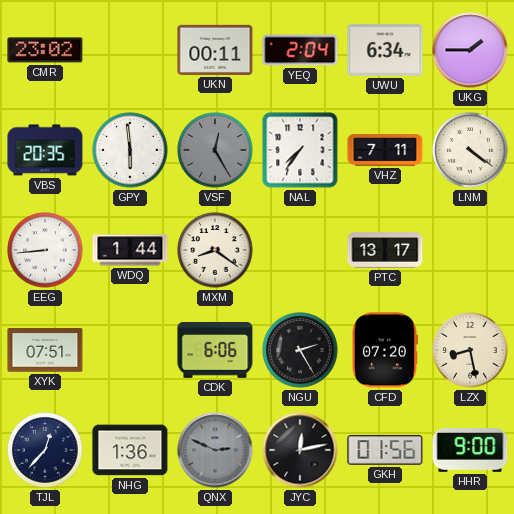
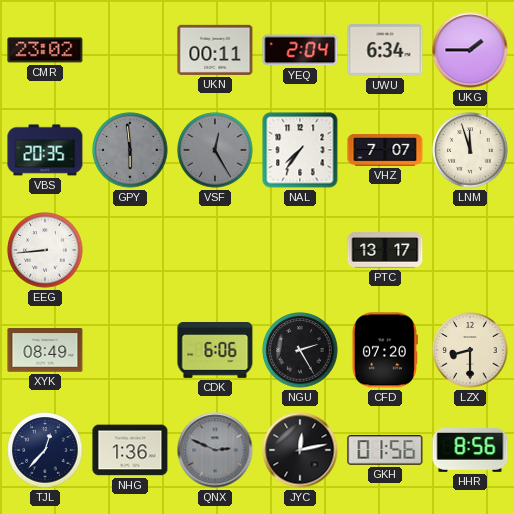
GPY dial: white -> grey (130, 150)
VHZ: 7:11 -> 7:07 (385, 150)
LNM: 4:21 -> 11:57 (470, 150)
WDQ: 1:44 -> none (130, 250)
MXM: 8:21 -> none (215, 250)
XYK: 07:51 -> 08:49 (45, 350)
LZX: 8:28 -> 8:30 (470, 350)
HHR: 9:00 -> 8:56 (470, 451)
